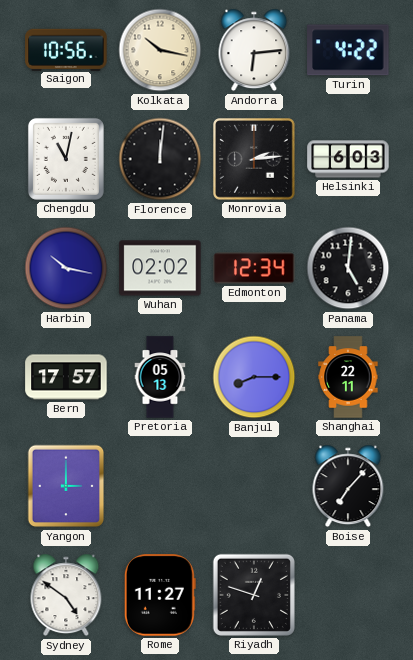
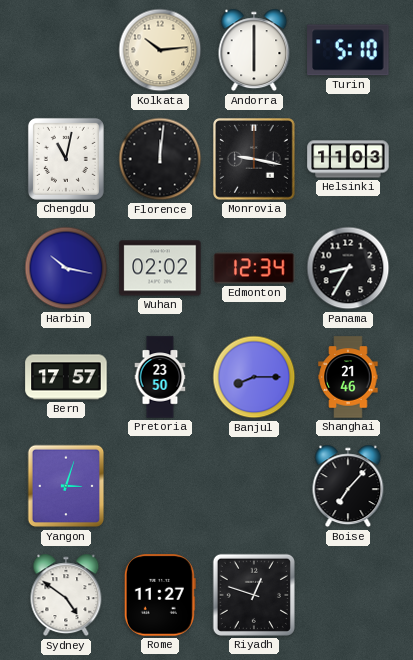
Saigon: 10:56 -> none (66, 49)
Kolkata: 10:17 -> 10:14 (160, 50)
Andorra: 6:14 -> 6:00 (254, 50)
Turin: 4:22 -> 5:10 (348, 50)
Monrovia: 2:14 -> 9:17 (255, 160)
Helsinki: 6:03 -> 11:03 (348, 159)
Panama: 5:01 -> 8:35 (348, 268)
Pretoria: 05:13 -> 23:50 (160, 377)
Shanghai: 22:11 -> 21:46 (348, 377)
Yangon: 3:00 -> 3:03 (66, 486)
